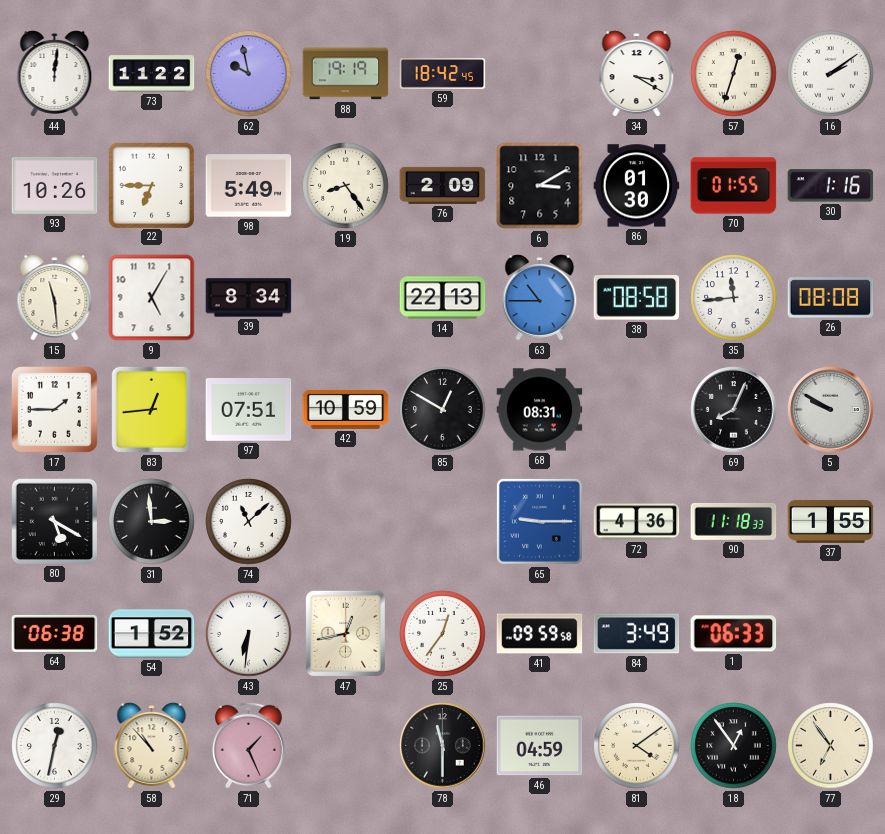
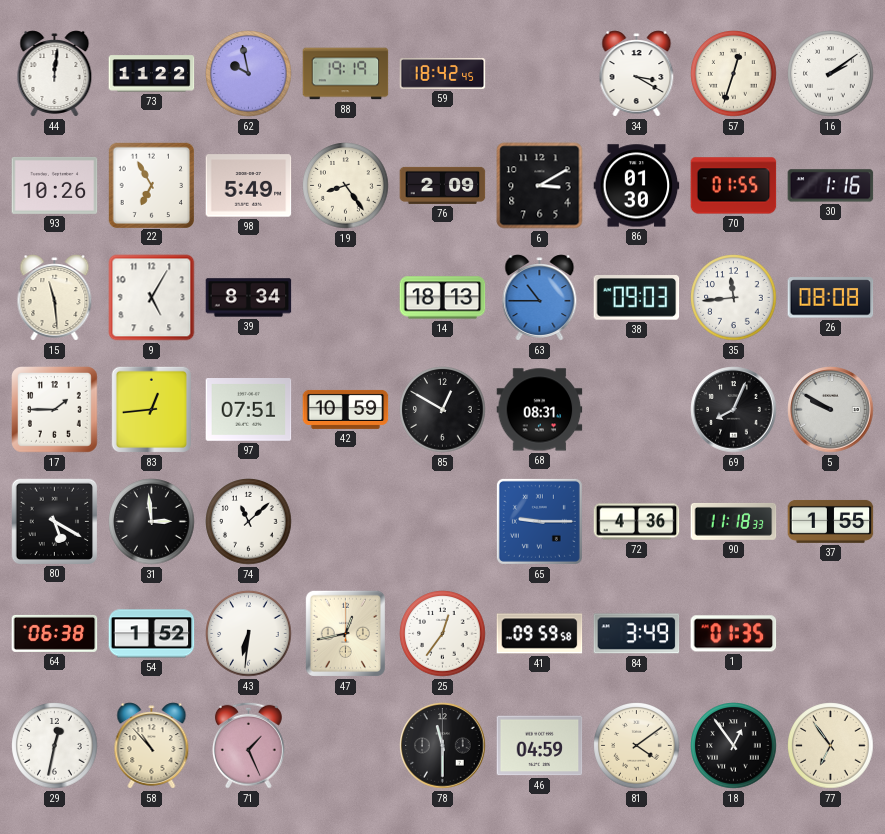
22: 6:45 -> 6:55 (151, 185)
14: 22:13 -> 18:13 (443, 298)
38: 08:58 -> 09:03 (637, 298)
1: 06:33 -> 01:35 (734, 634)
